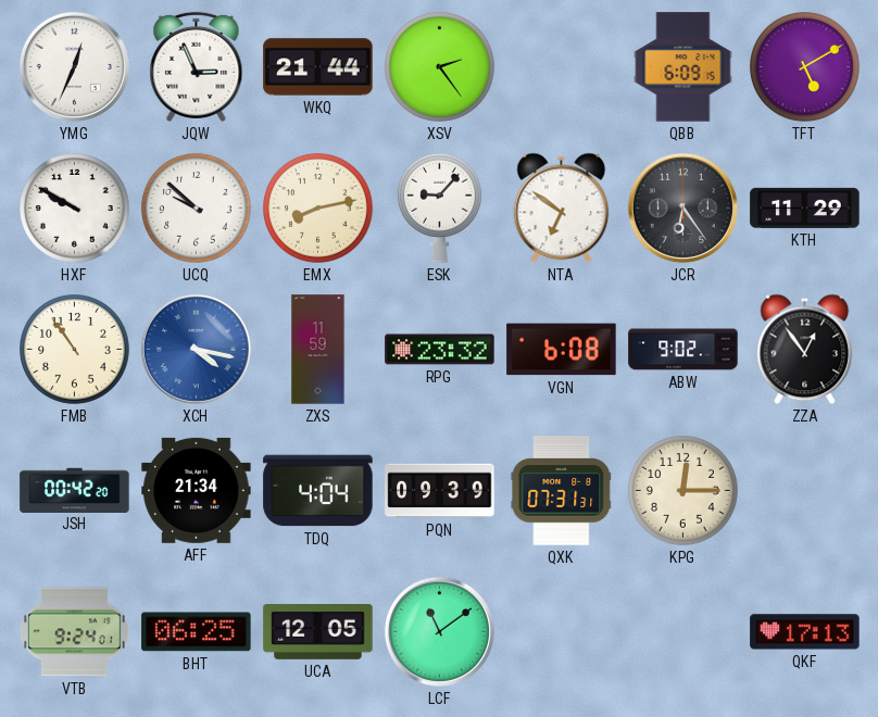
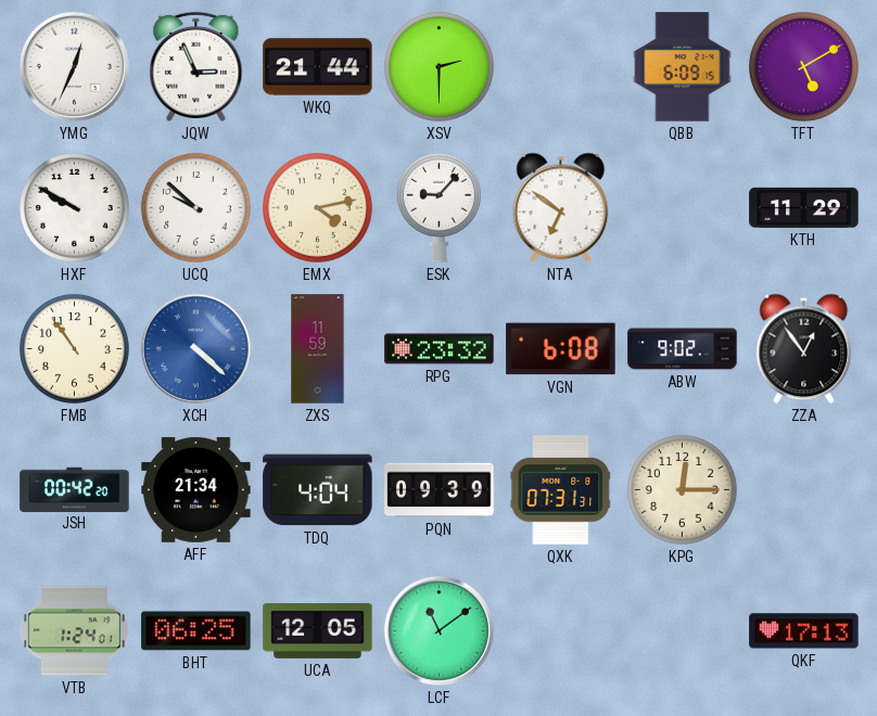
XSV: 2:24 -> 2:30 (440, 67)
EMX: 8:13 -> 4:13 (318, 208)
JCR: 6:24 -> none (682, 207)
XCH: 4:17 -> 4:22 (195, 348)
VTB: 9:24 -> 1:24 (74, 631)
